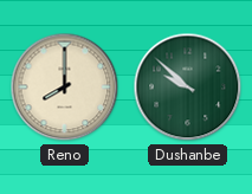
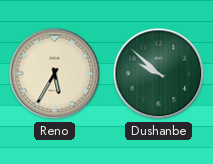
Reno: 8:00 -> 5:35 (55, 74)
